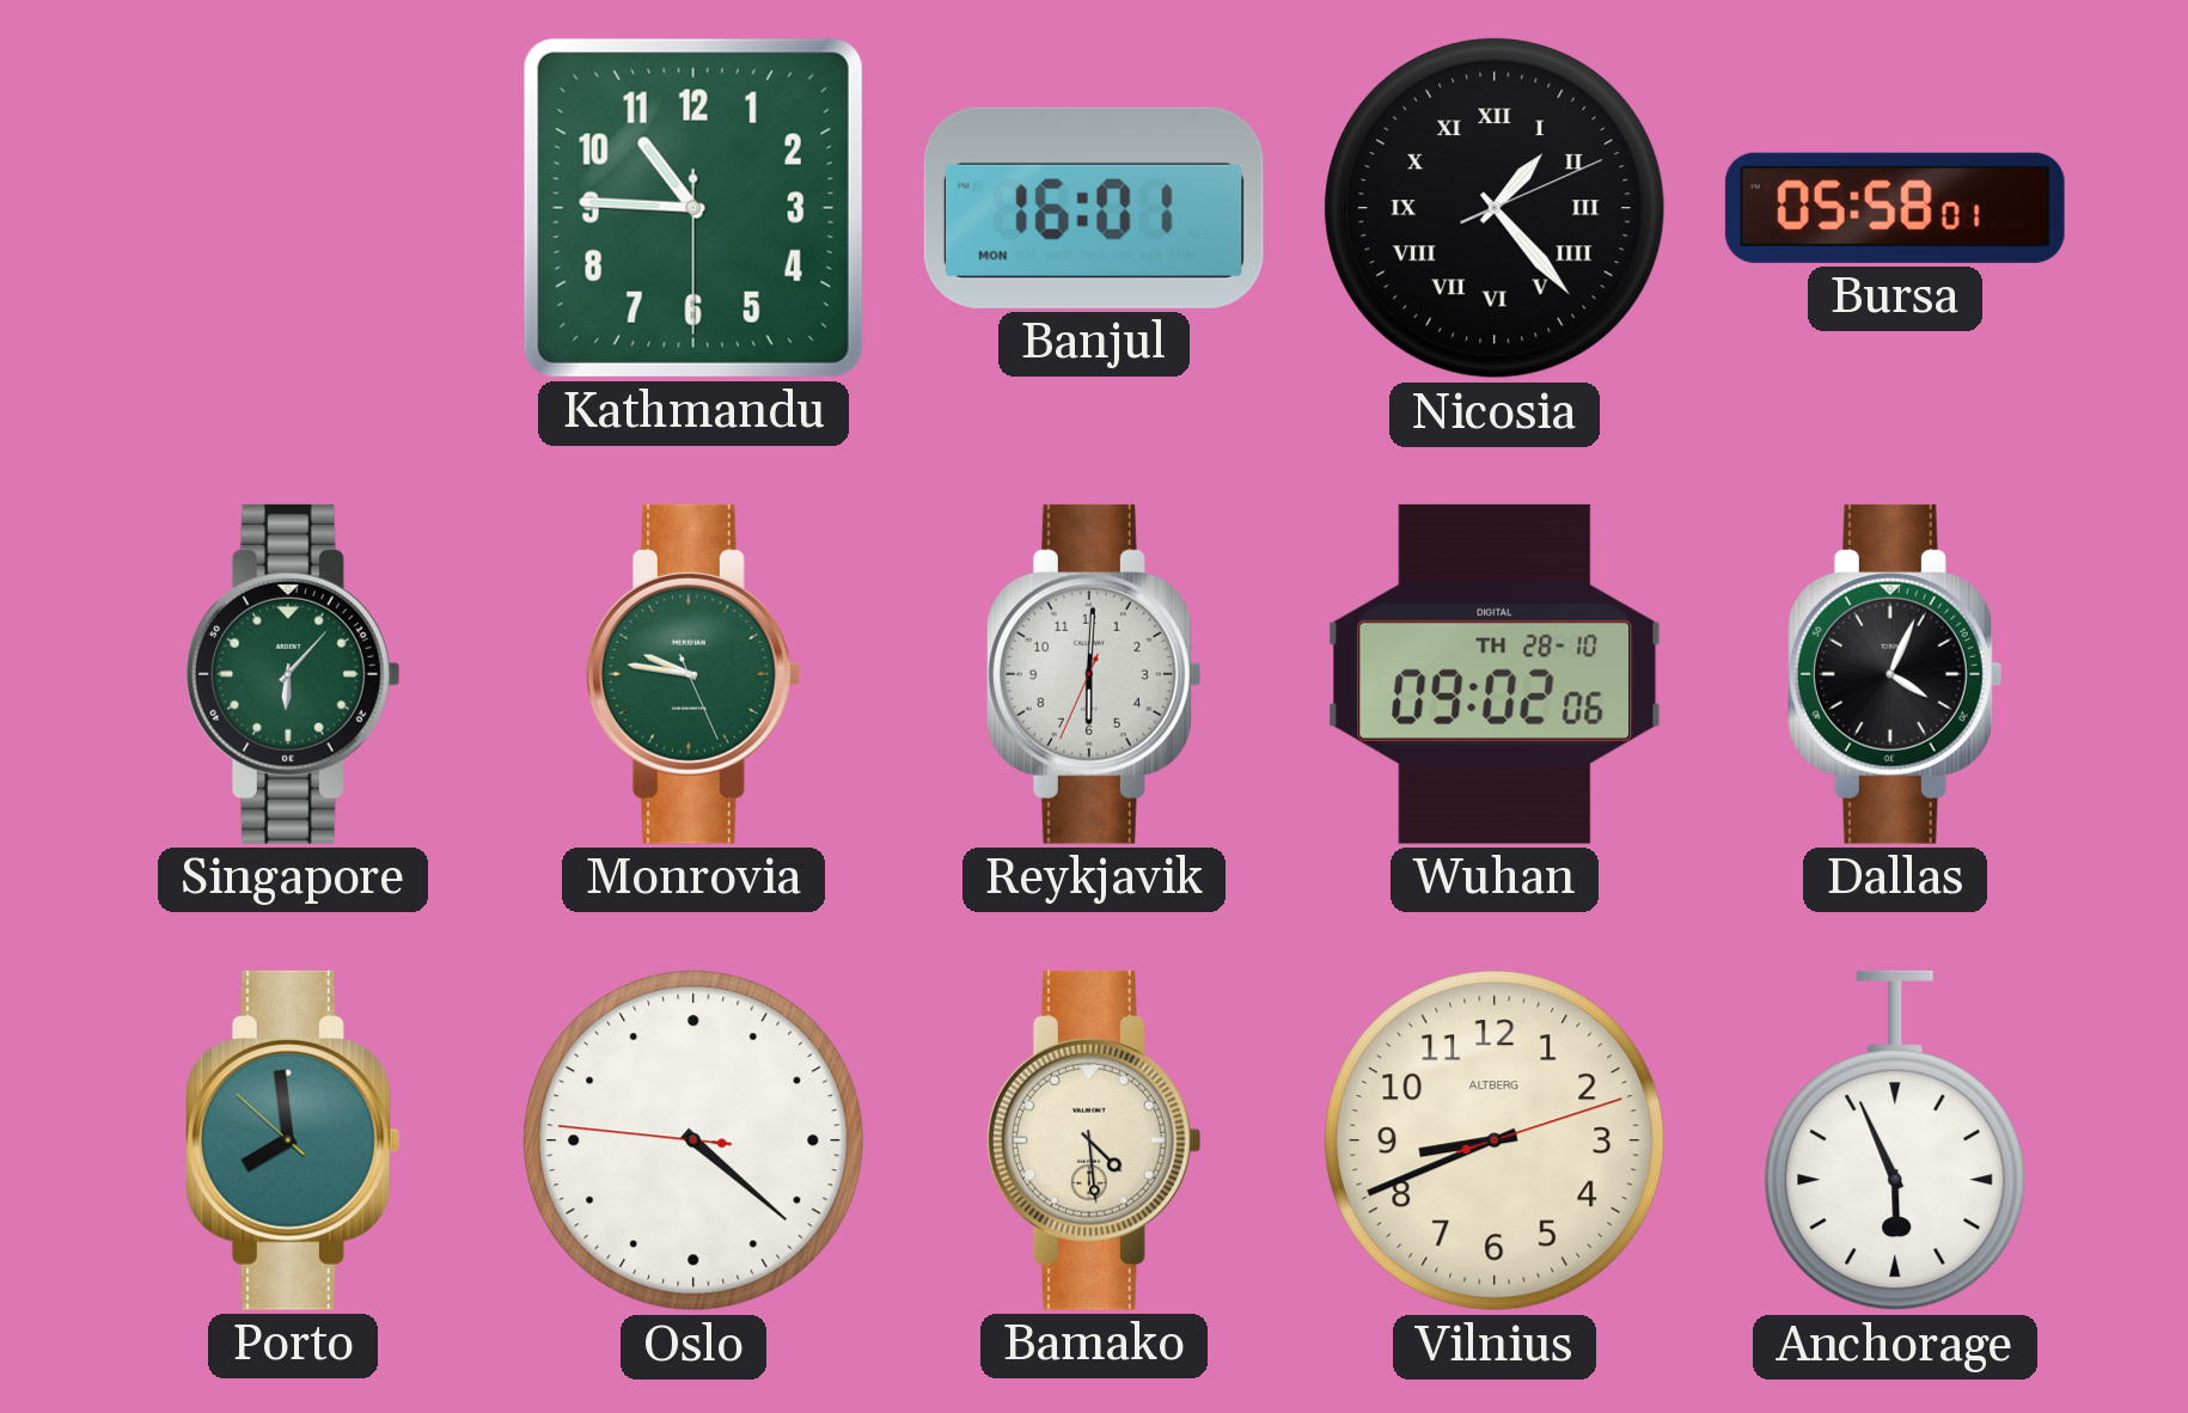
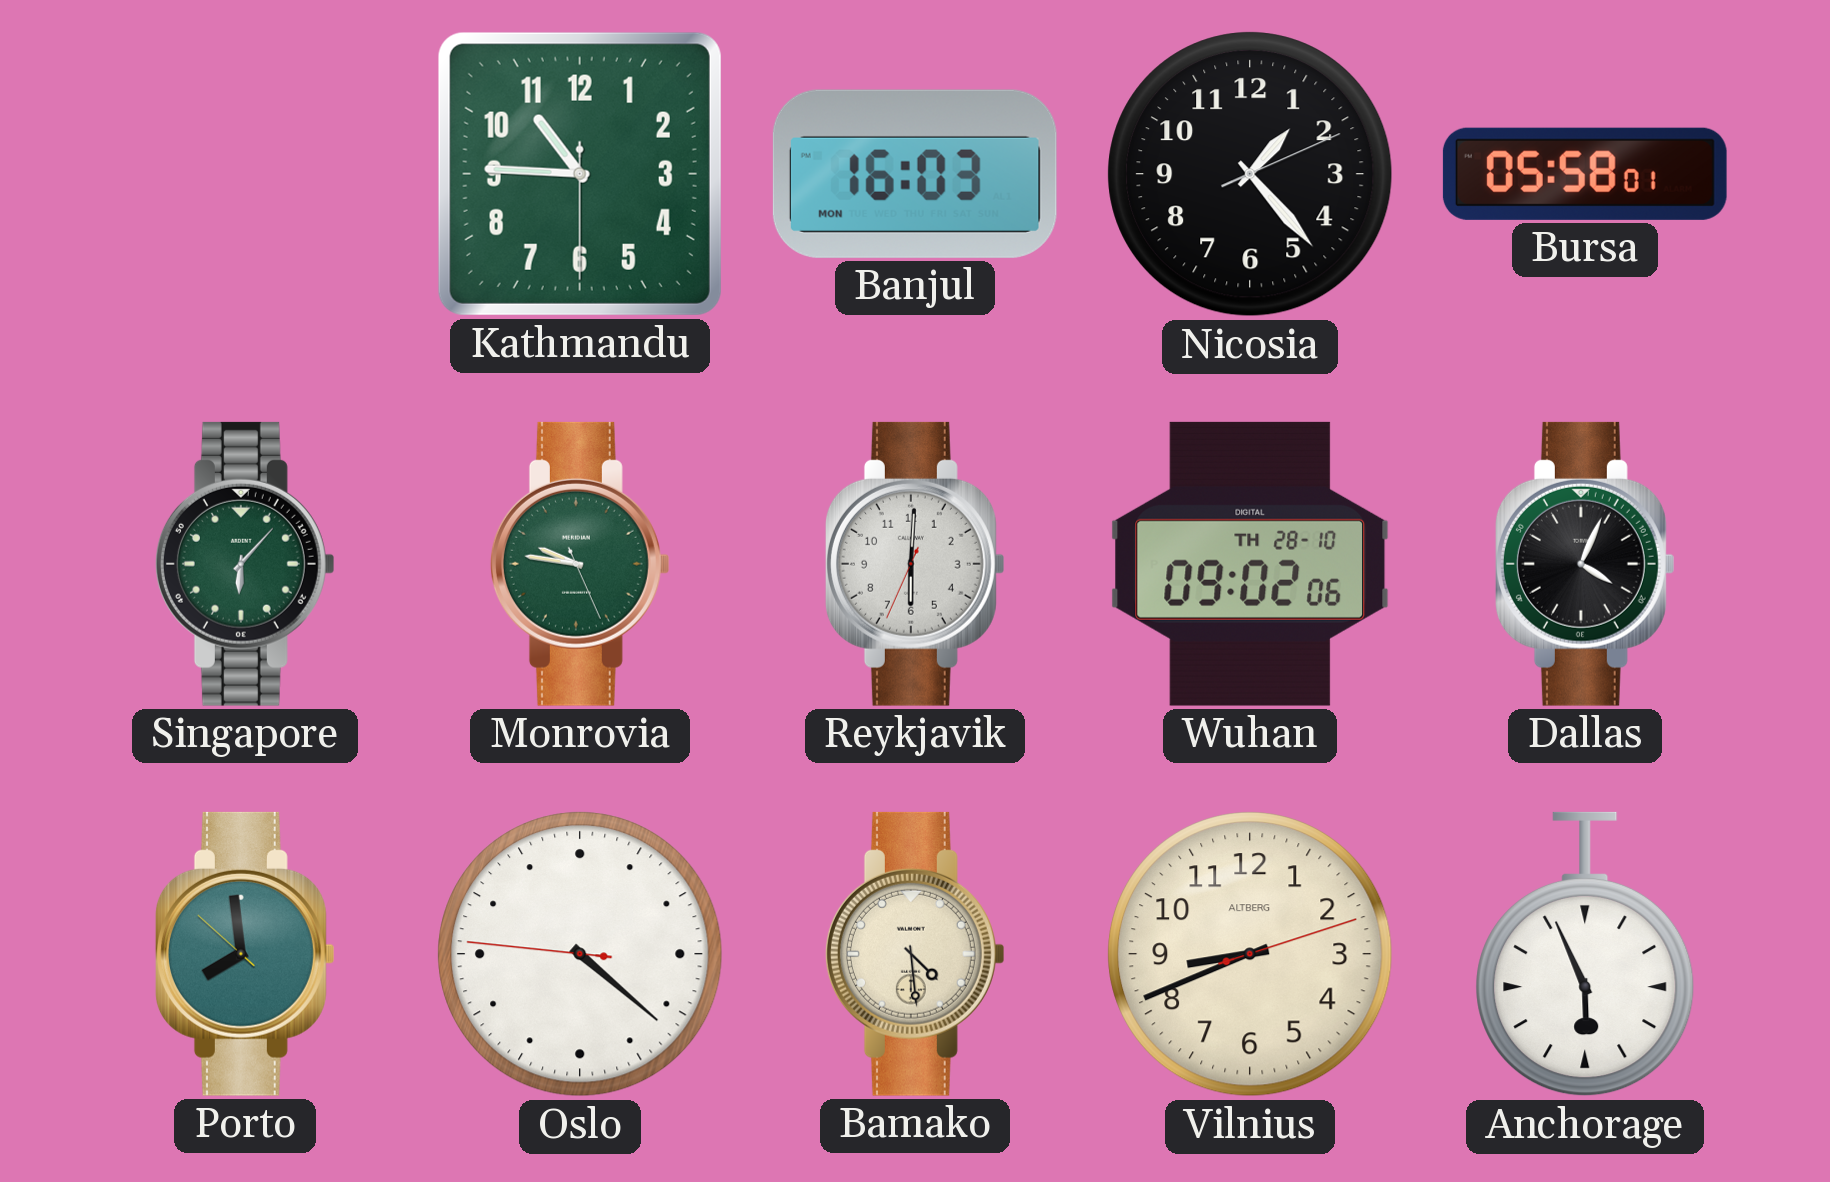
Banjul: 16:01 -> 16:03 (915, 174)
Nicosia numerals: Roman -> Arabic (1250, 174)
